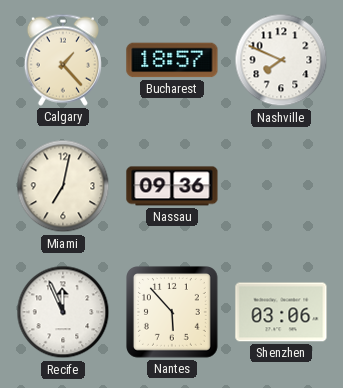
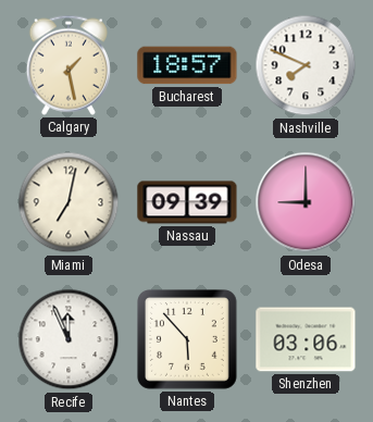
Calgary: 1:23 -> 1:28 (69, 65)
Nassau: 09:36 -> 09:39 (187, 202)
Odesa: none -> 9:00 (306, 202)
